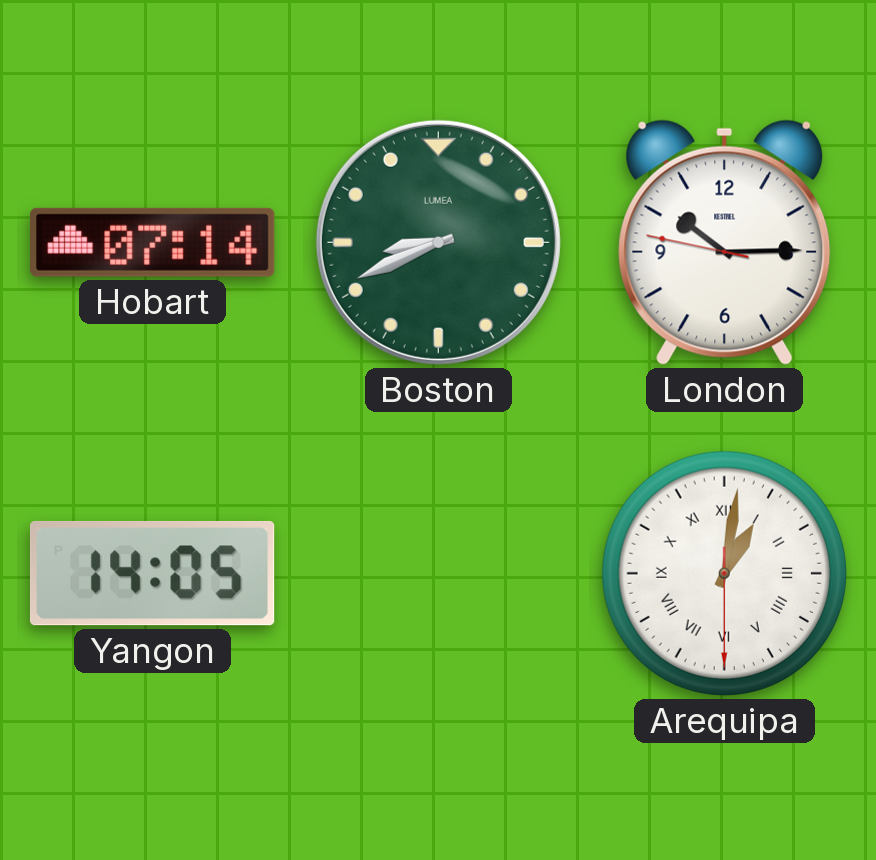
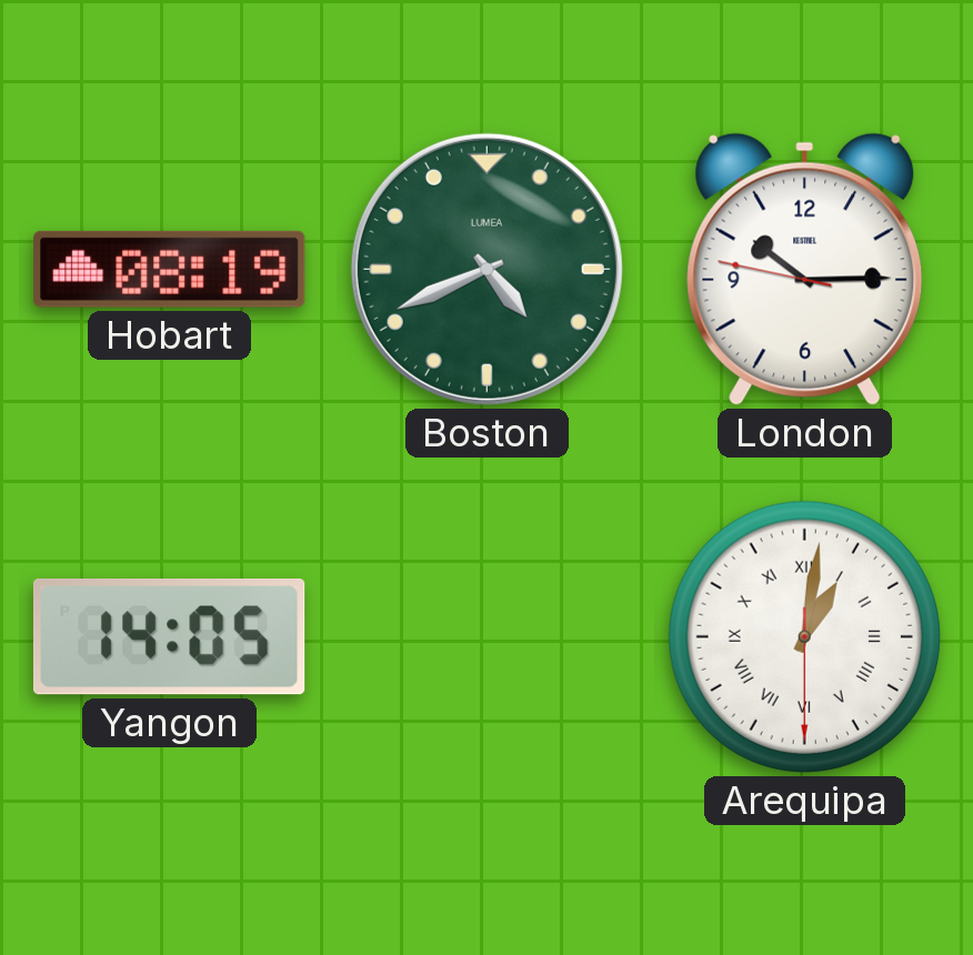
Hobart: 07:14 -> 08:19 (170, 269)
Boston: 8:41 -> 4:41 (486, 269)
